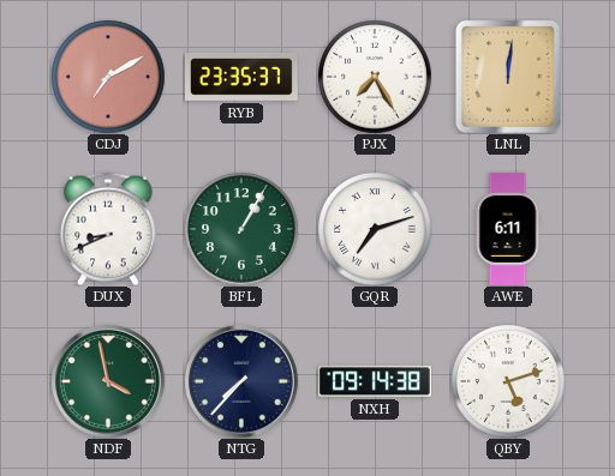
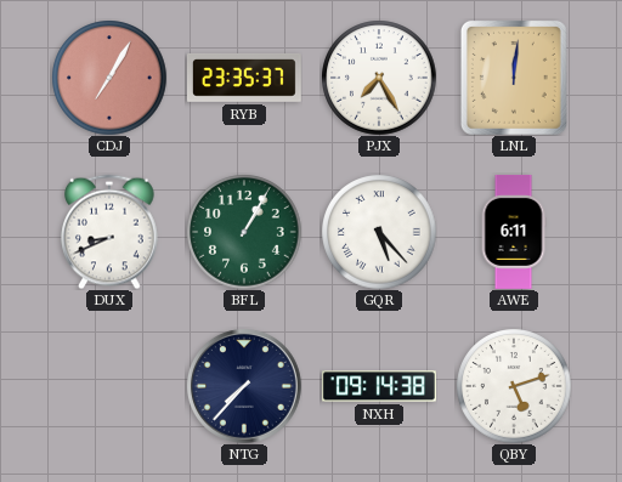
CDJ: 7:10 -> 7:05 (109, 78)
GQR: 7:12 -> 5:23 (379, 232)
NDF: 3:58 -> none (108, 381)
